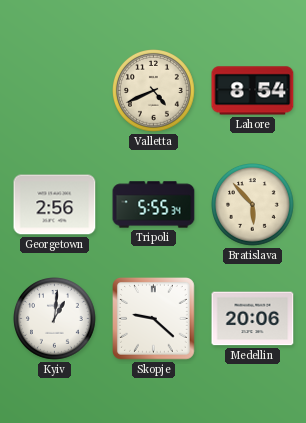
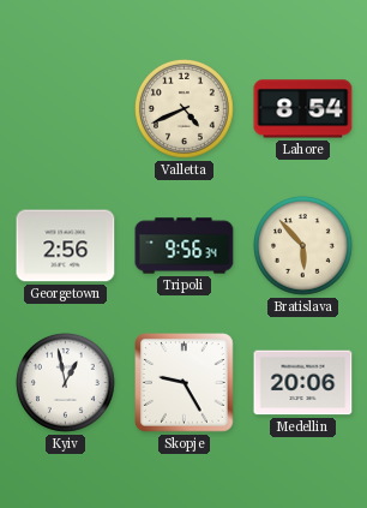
Tripoli: 5:55 -> 9:56 (185, 246)
Kyiv: 1:01 -> 12:58 (66, 383)
Skopje: 9:22 -> 9:25 (185, 383)
